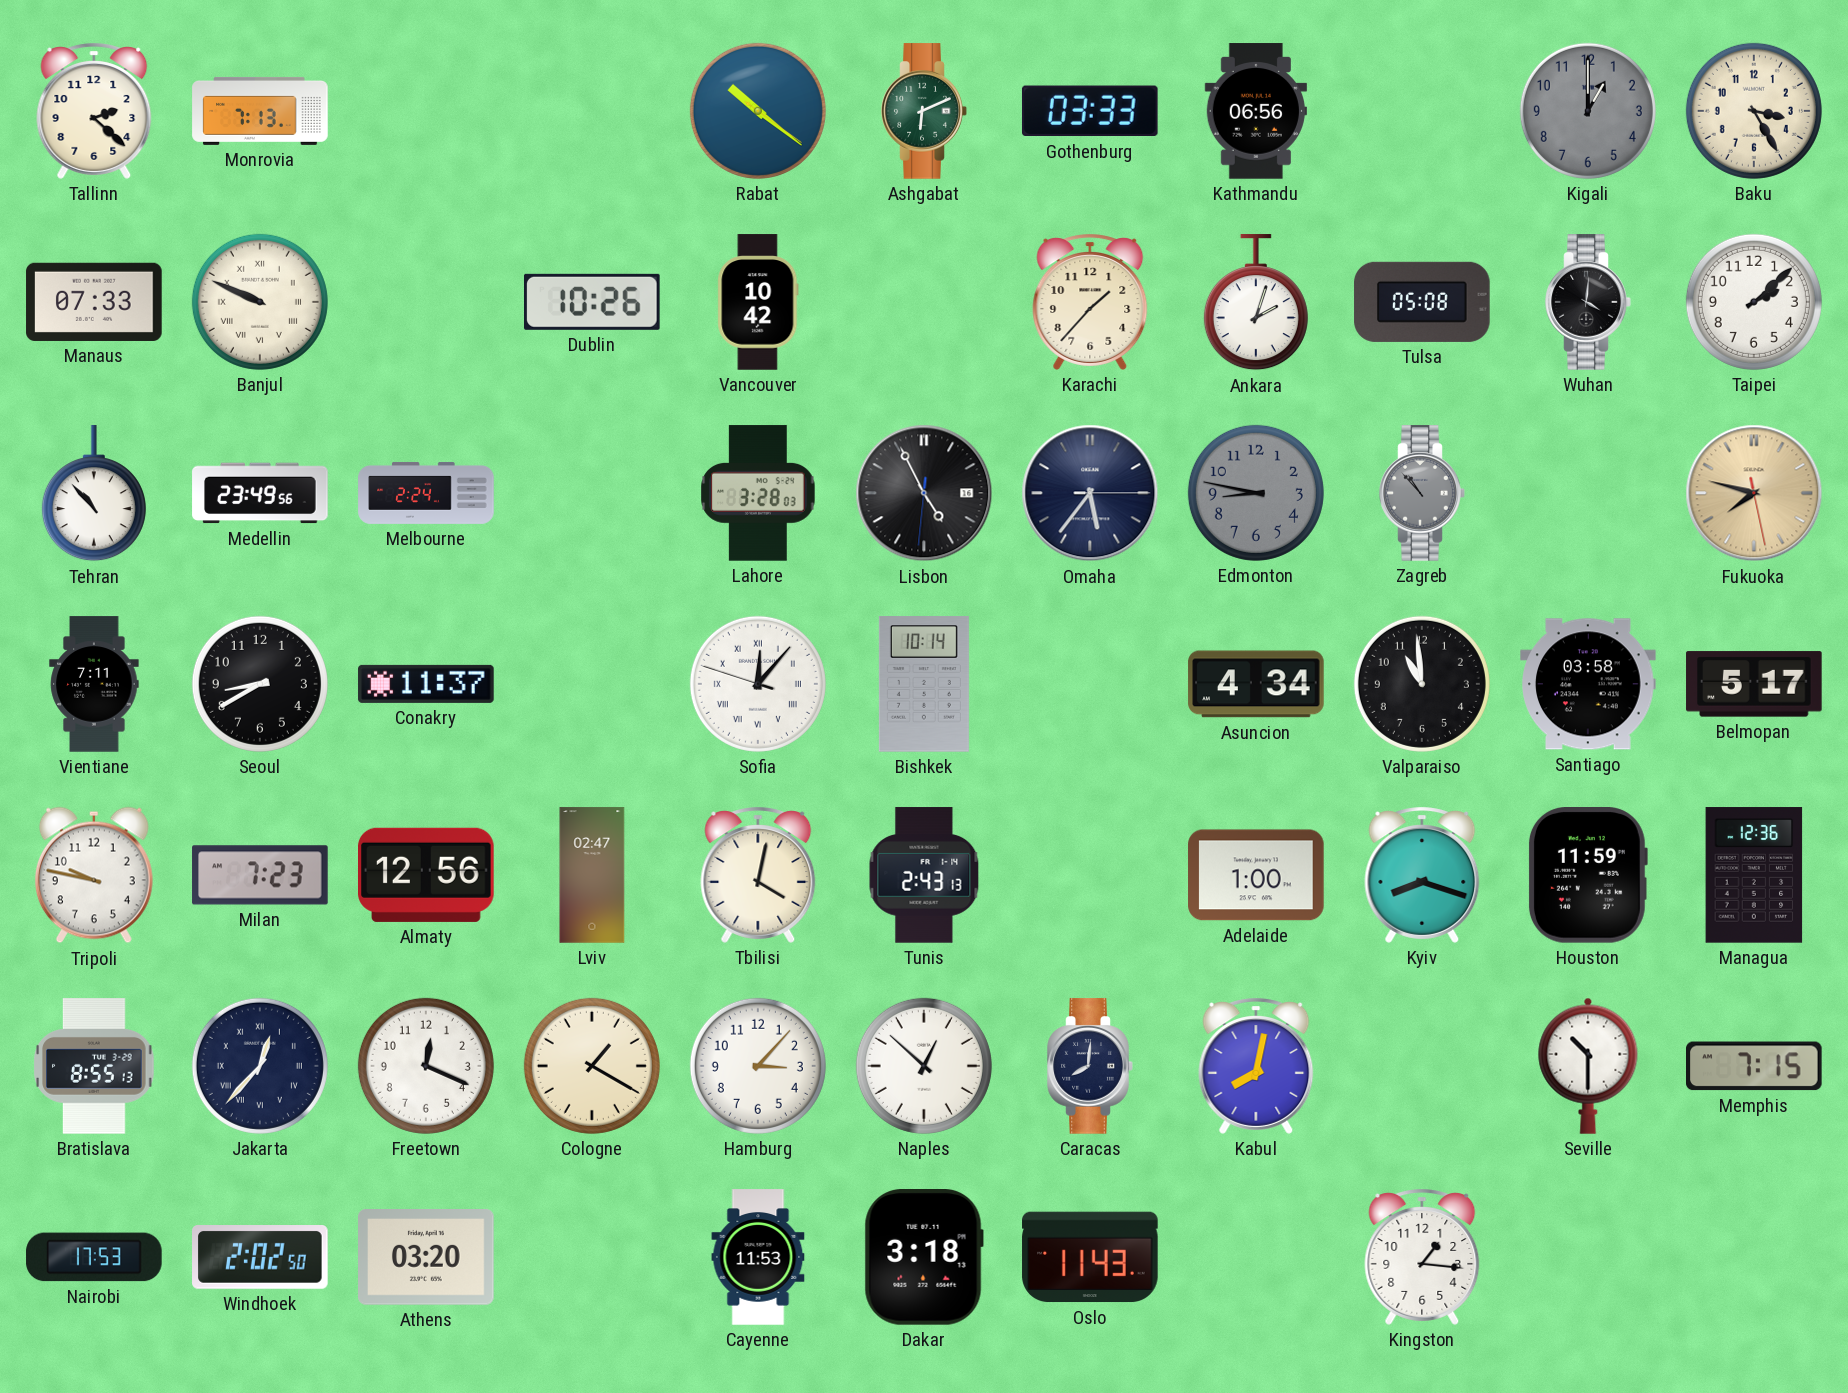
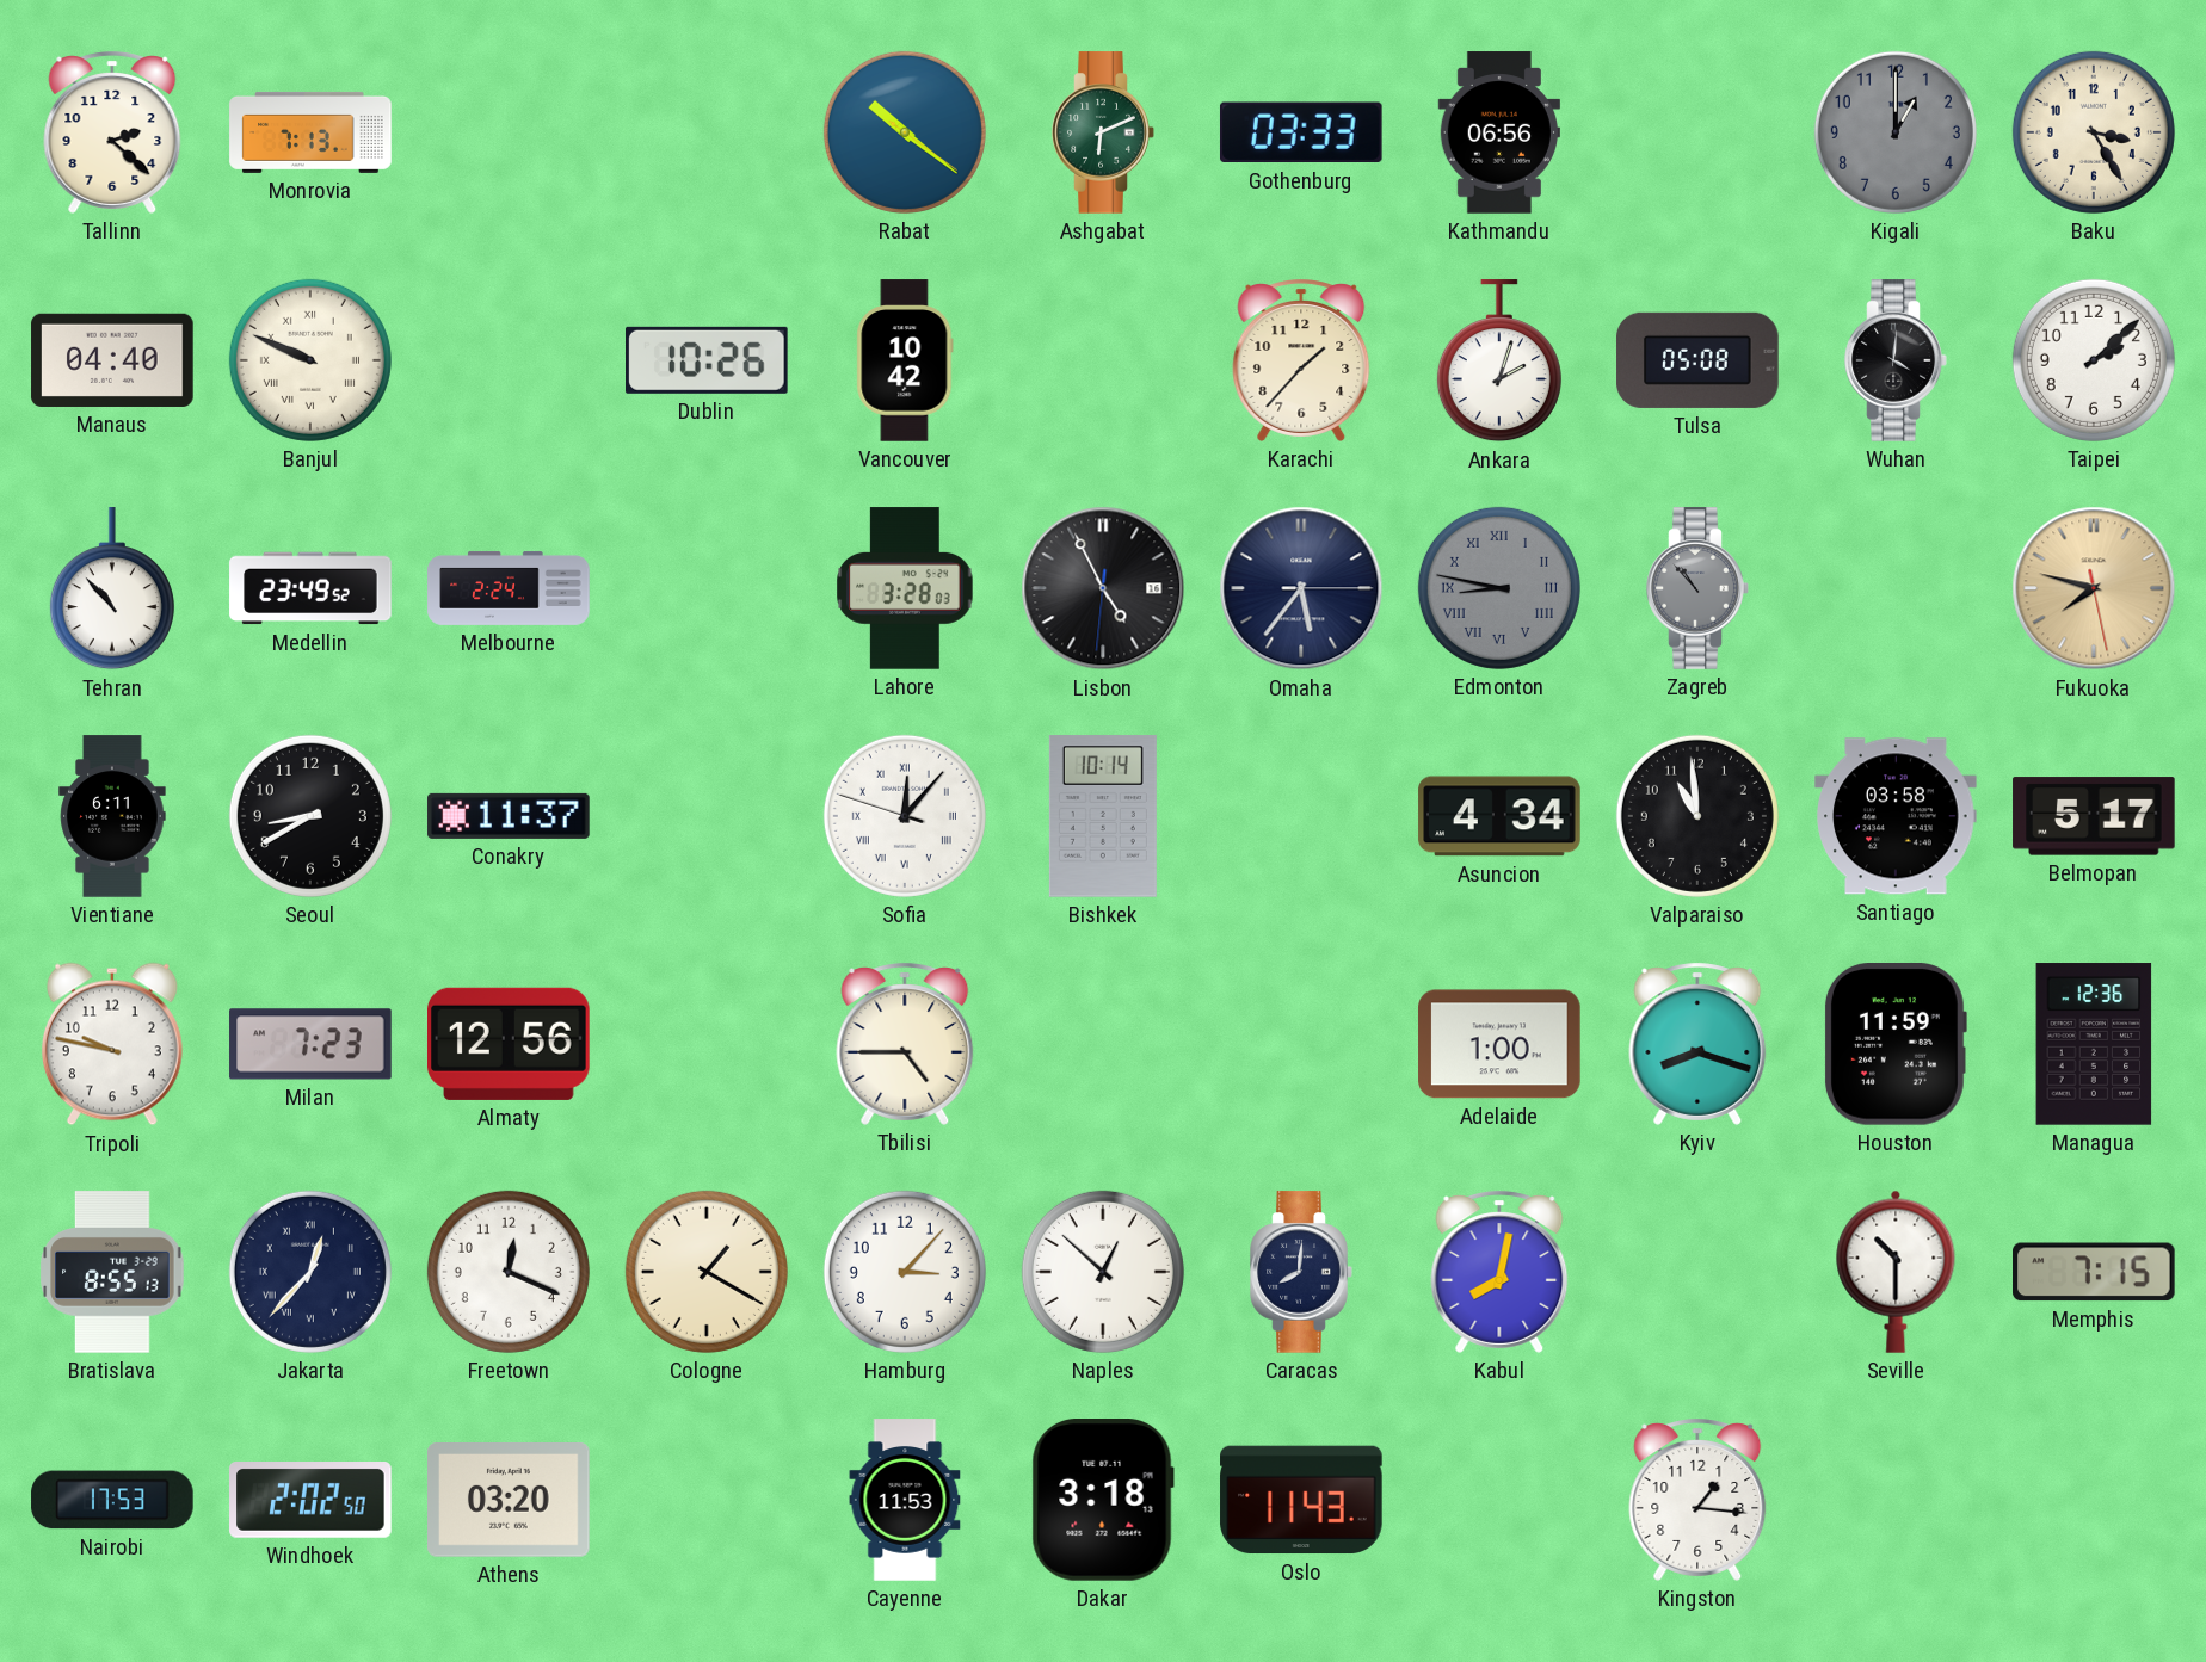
Manaus: 07:33 -> 04:40 (112, 360)
Medellin: 23:49:56 -> 23:49:52 (310, 588)
Edmonton numerals: Arabic -> Roman (1499, 588)
Vientiane: 7:11 -> 6:11 (112, 816)
Lviv: 02:47 -> none (592, 875)
Tbilisi: 4:02 -> 4:45 (905, 1044)
Tunis: 2:43 -> none (924, 875)
